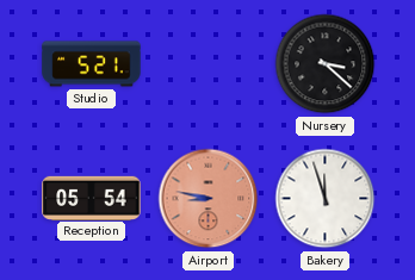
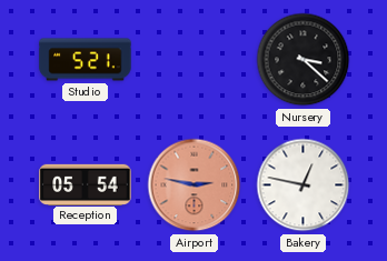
Airport: 8:47 -> 2:47 (195, 185)
Bakery: 11:57 -> 12:47 (304, 185)
